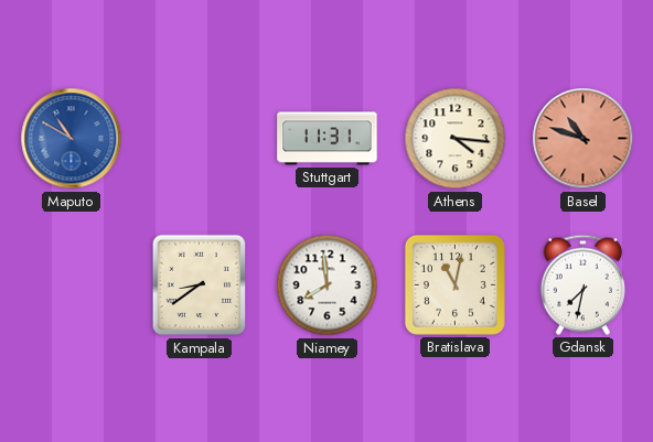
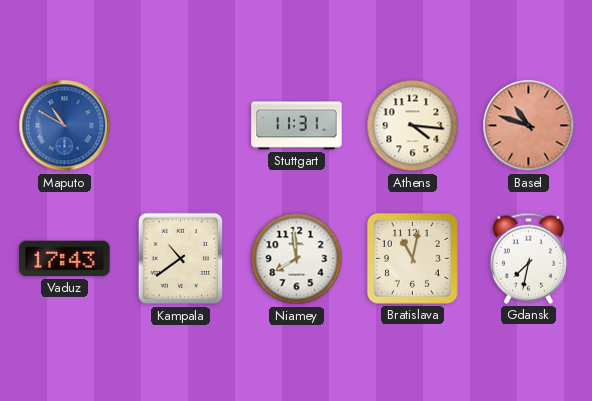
Vaduz: none -> 17:43 (65, 259)
Kampala: 8:39 -> 10:39 (181, 259)
